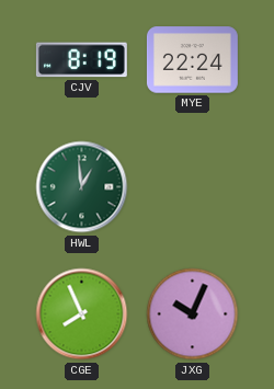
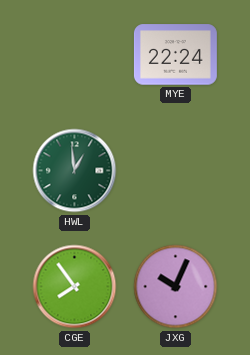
CJV: 8:19 -> none (81, 60)
CGE: 7:56 -> 7:54 (75, 287)
